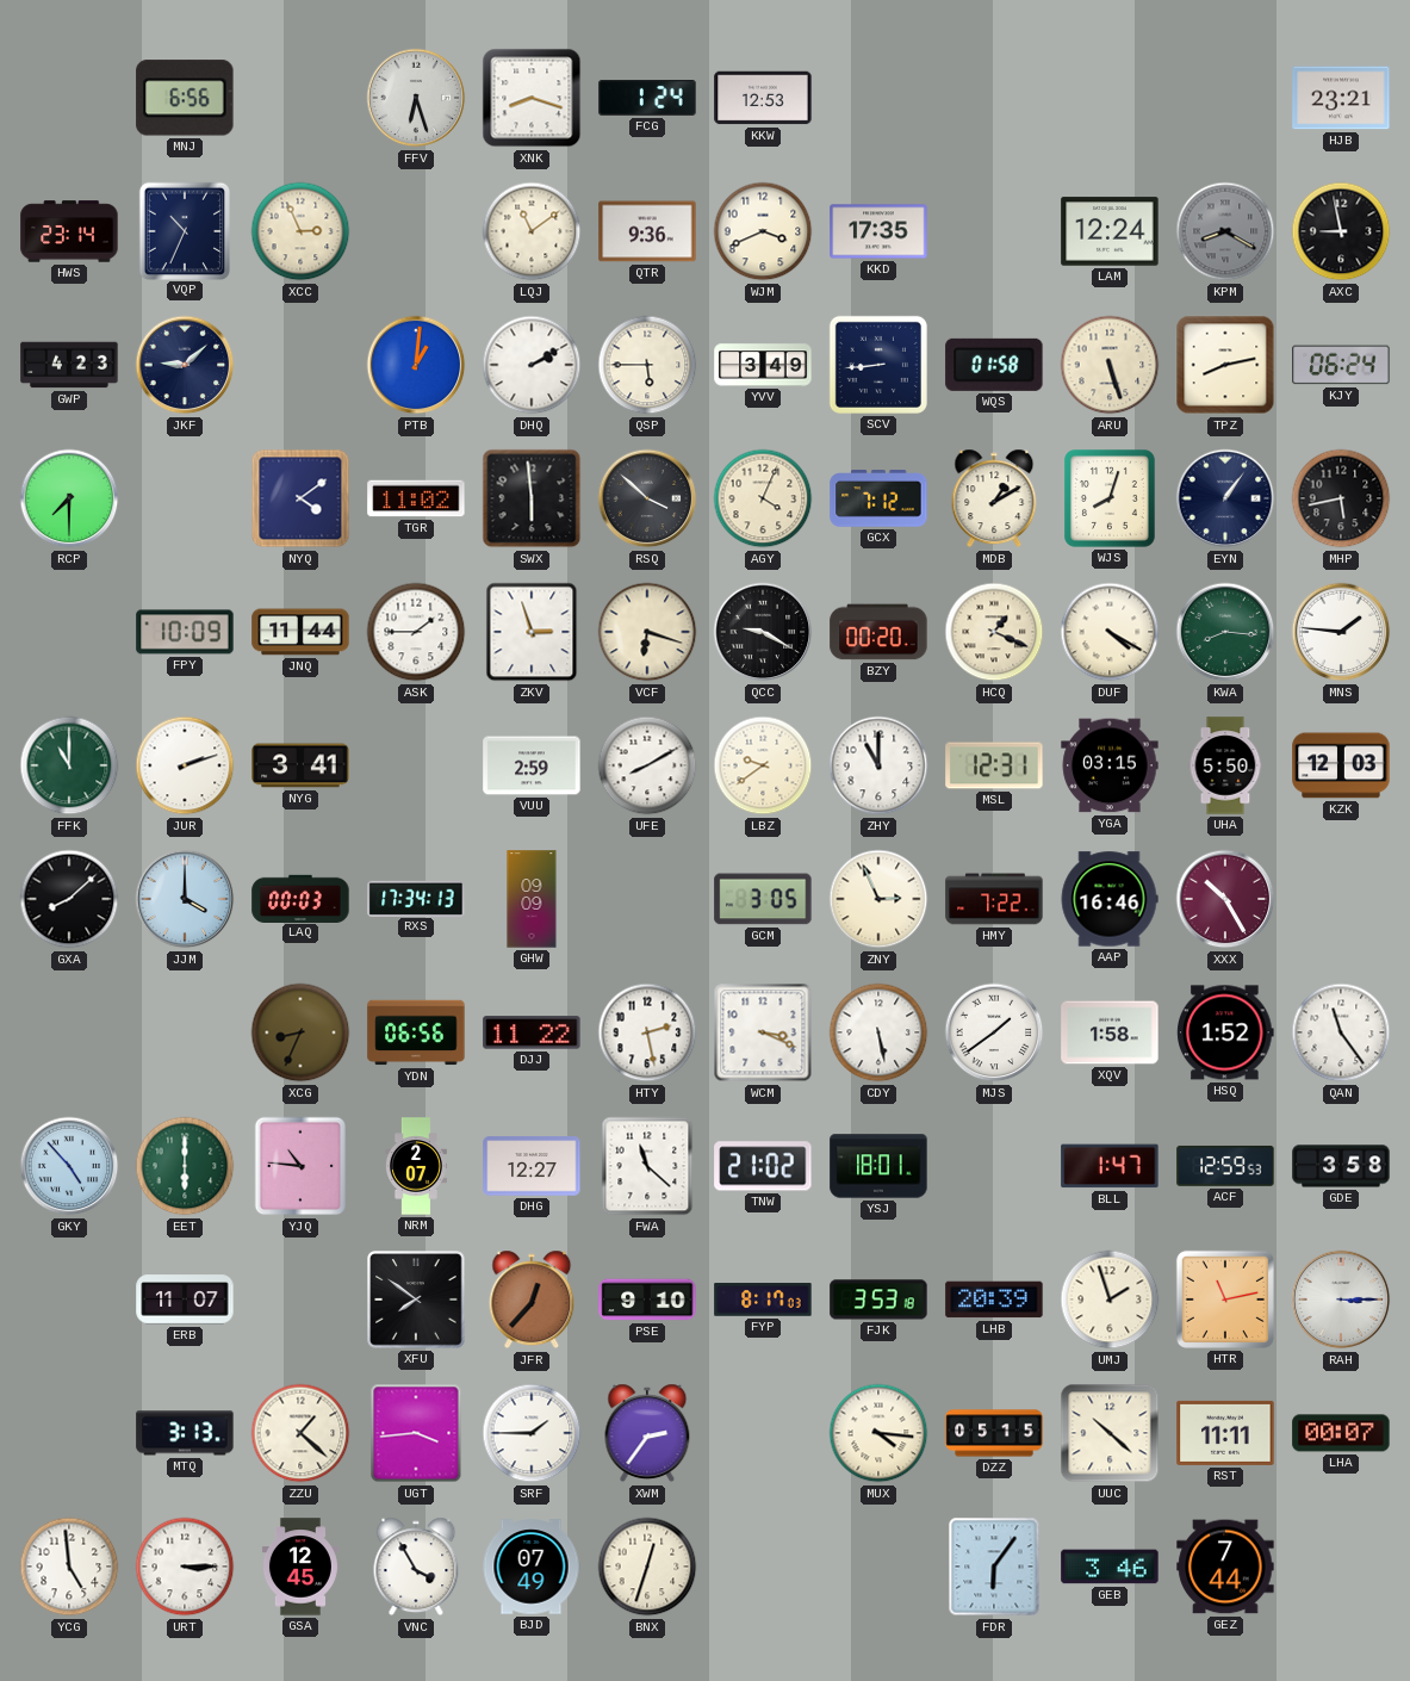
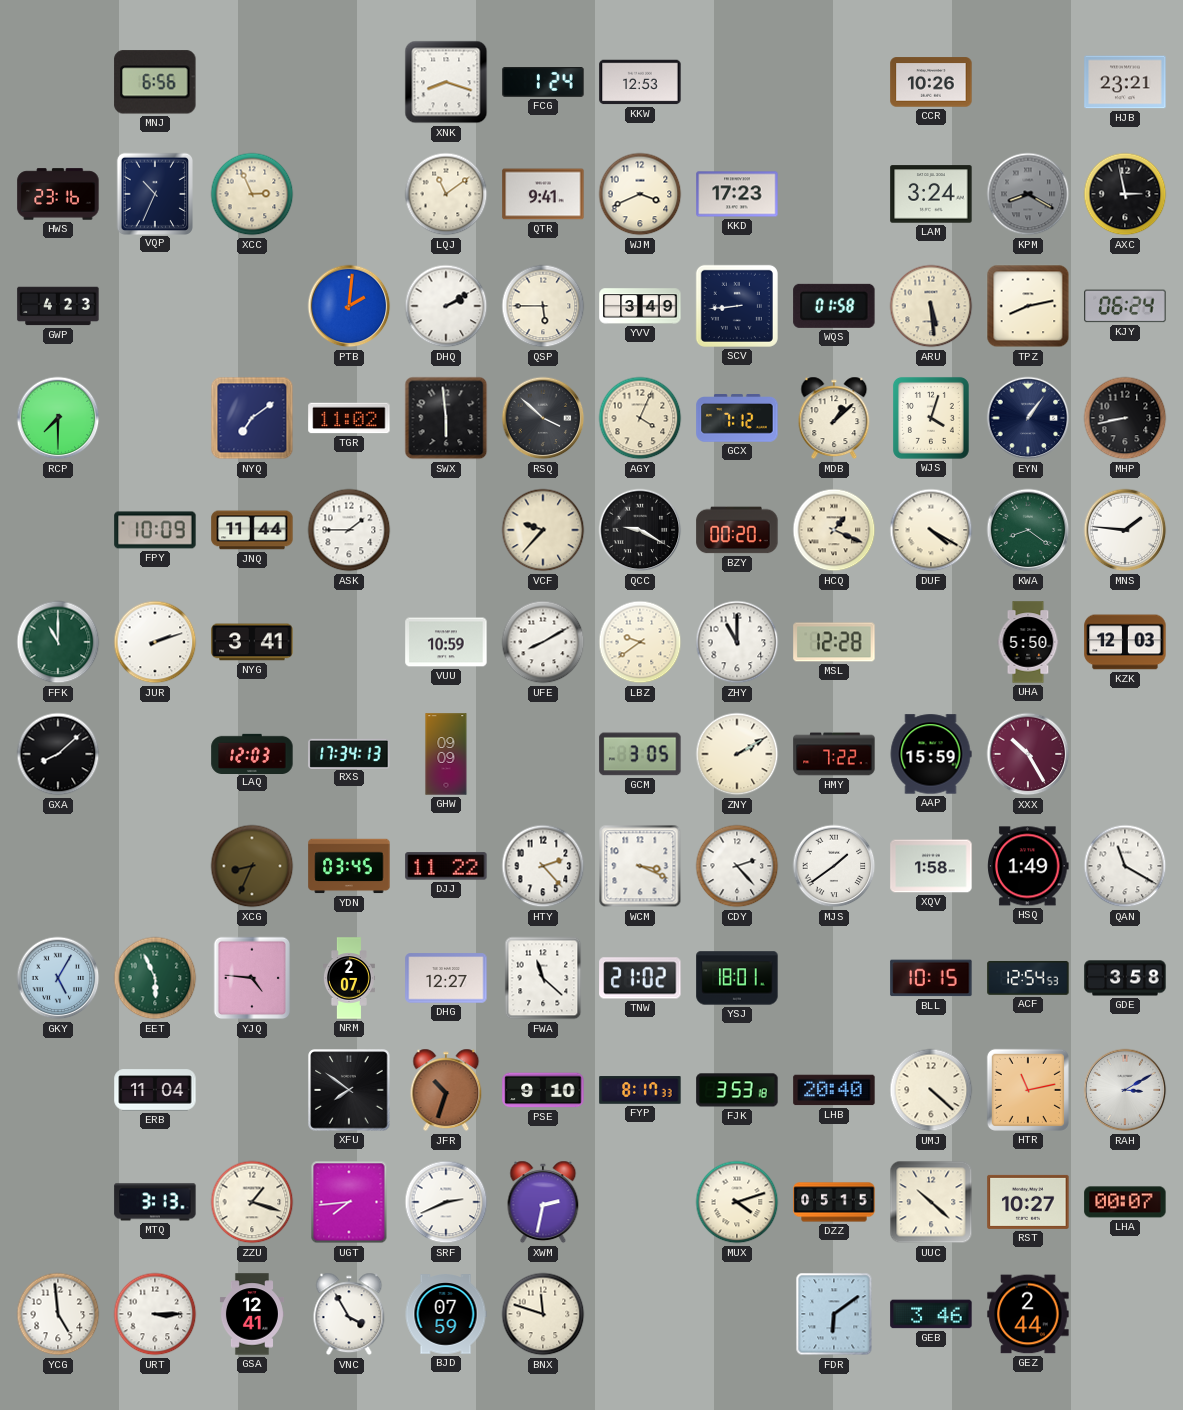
FFV: 6:27 -> none (416, 98)
CCR: none -> 10:26 (931, 82)
HWS: 23:14 -> 23:16 (58, 194)
QTR: 9:36 -> 9:41 (543, 194)
KKD: 17:35 -> 17:23 (737, 194)
LAM: 12:24 -> 3:24 (931, 194)
AXC: 8:58 -> 2:58 (1125, 194)
JKF: 9:08 -> none (185, 365)
PTB: 1:01 -> 2:01 (349, 306)
ARU: 5:27 -> 5:29 (931, 306)
NYQ: 4:09 -> 7:09 (252, 418)
MDB: 1:10 -> 1:08 (834, 418)
WJS: 8:03 -> 4:03 (931, 418)
MHP: 5:43 -> 8:43 (1125, 418)
ZKV: 2:57 -> none (532, 632)
VCF: 6:18 -> 9:37 (543, 530)
KWA: 8:16 -> 8:21 (1028, 530)
VUU: 2:59 -> 10:59 (446, 642)
MSL: 12:31 -> 12:28 (834, 642)
YGA: 03:15 -> none (1110, 765)
JJM: 4:00 -> none (185, 899)
LAQ: 00:03 -> 12:03 (252, 753)
ZNY: 2:56 -> 2:10 (737, 754)
AAP: 16:46 -> 15:59 (931, 754)
YDN: 06:56 -> 03:45 (349, 866)
HTY: 2:28 -> 2:23 (543, 866)
CDY: 5:28 -> 2:23 (737, 866)
HSQ: 1:52 -> 1:49 (1028, 866)
QAN: 11:24 -> 11:20 (1125, 866)
GKY: 4:53 -> 5:05 (58, 978)
EET: 6:00 -> 5:56 (155, 978)
YJQ: 10:46 -> 4:46 (252, 978)
BLL: 1:47 -> 10:15 (931, 978)
ACF: 12:59 -> 12:54 (1028, 978)
ERB: 11:07 -> 11:04 (155, 1090)
JFR: 12:37 -> 10:33 (446, 1090)
FYP: 8:17:03 -> 8:17:33 (640, 1090)
LHB: 20:39 -> 20:40 (834, 1090)
UMJ: 1:57 -> 4:22 (931, 1090)
RAH: 3:15 -> 3:10 (1125, 1090)
ZZU: 1:22 -> 1:18 (252, 1202)
UGT: 3:44 -> 7:44 (349, 1202)
SRF: 1:45 -> 2:41 (446, 1202)
XWM: 2:36 -> 2:32 (543, 1202)
MUX: 4:16 -> 4:12 (737, 1202)
RST: 11:11 -> 10:27 (1028, 1202)
GSA: 12:45 -> 12:41 (252, 1314)
BJD: 07:49 -> 07:59 (446, 1314)
BNX: 12:33 -> 11:48 (543, 1314)
FDR: 6:06 -> 6:09 (834, 1314)
GEZ: 7:44 -> 2:44 (1028, 1314)
